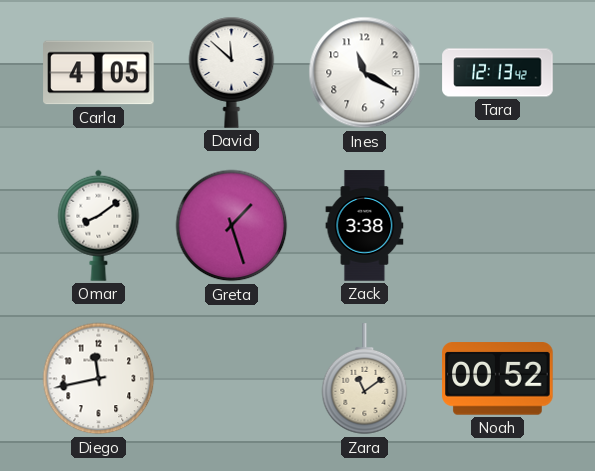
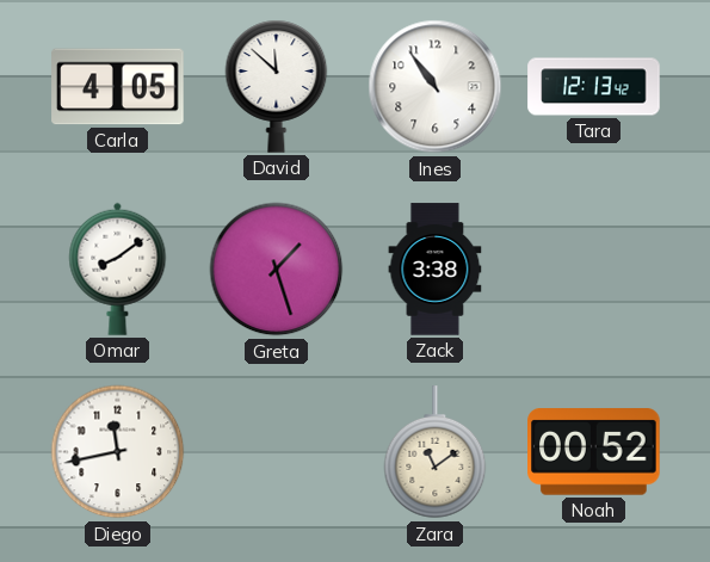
Ines: 11:20 -> 10:54 (436, 87)
